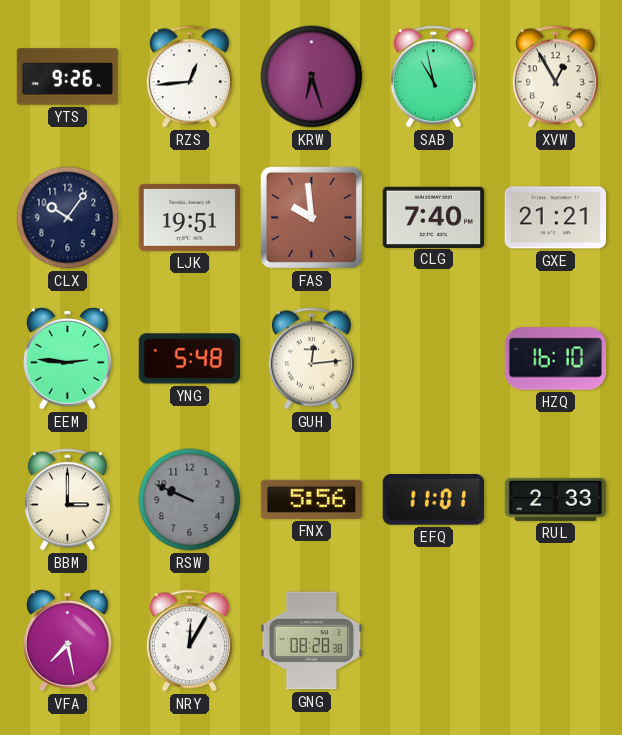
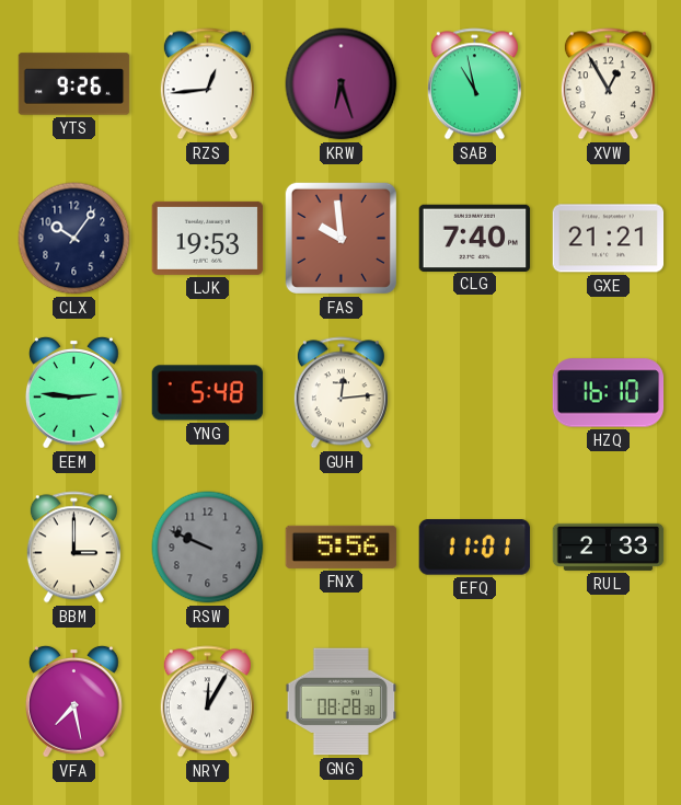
LJK: 19:51 -> 19:53 (208, 238)
